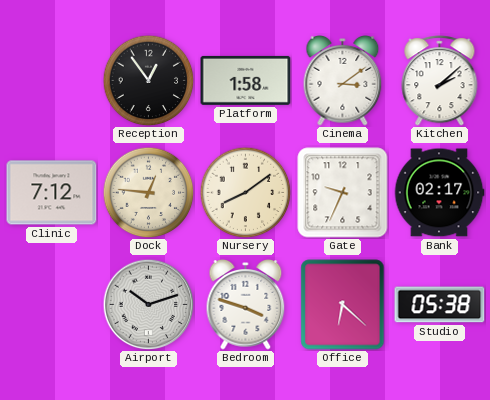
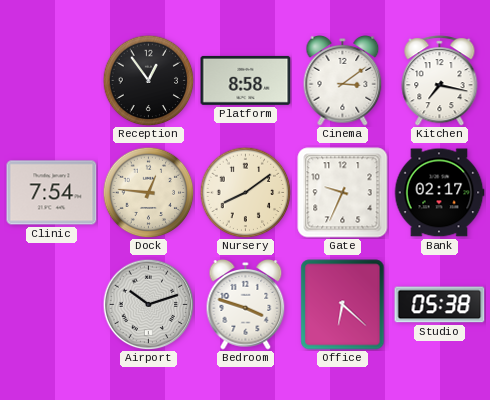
Platform: 1:58 -> 8:58 (246, 80)
Kitchen: 2:08 -> 7:17 (440, 81)
Clinic: 7:12 -> 7:54 (52, 193)
